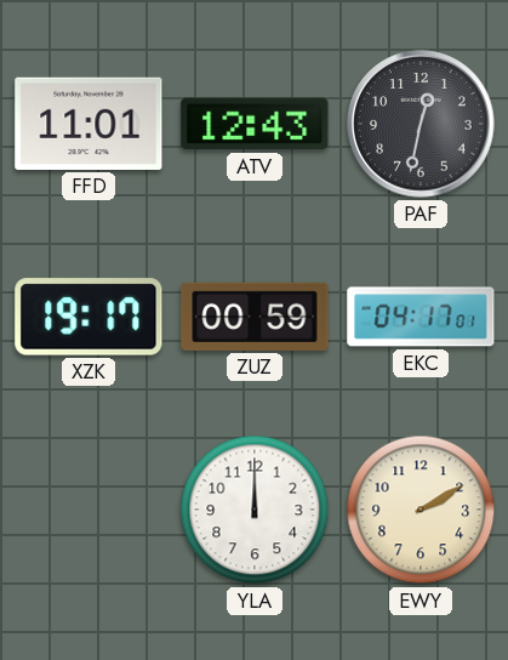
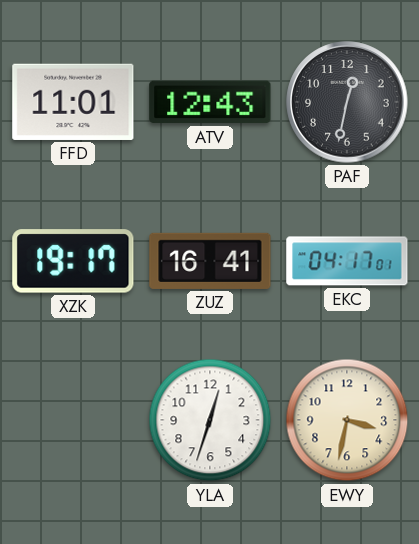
ZUZ: 00:59 -> 16:41 (210, 261)
YLA: 12:00 -> 12:33 (210, 420)
EWY: 2:10 -> 3:32 (347, 420)
